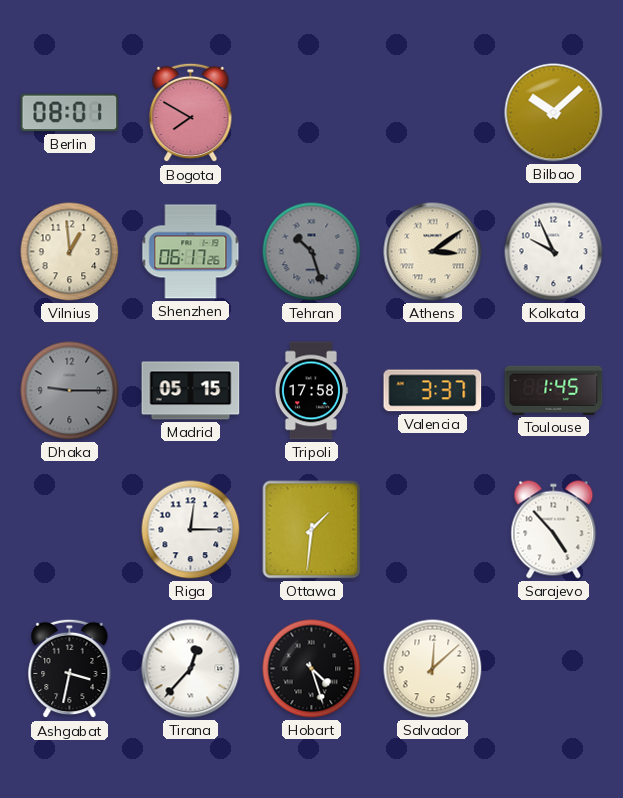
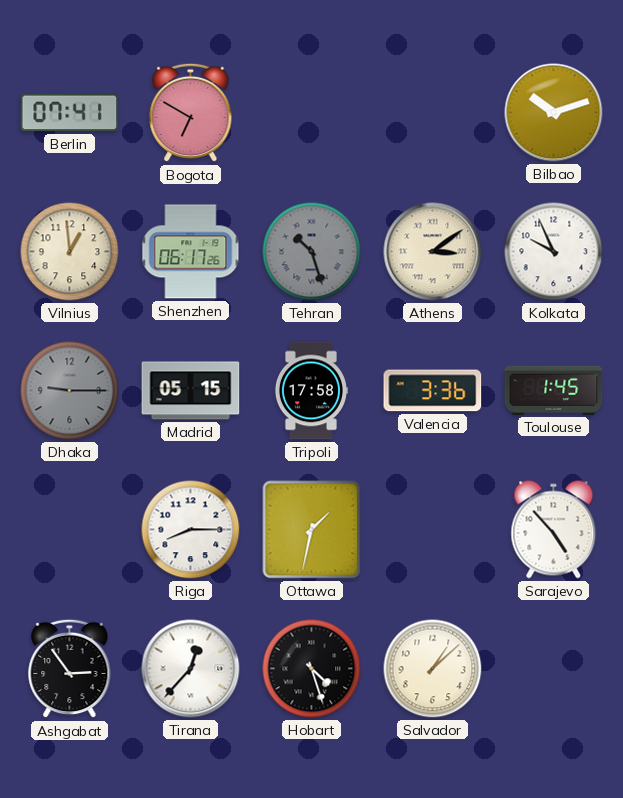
Berlin: 08:01 -> 07:41 (70, 113)
Bogota: 7:50 -> 6:50 (191, 113)
Bilbao: 10:08 -> 10:12 (554, 113)
Valencia: 3:37 -> 3:36 (433, 391)
Riga: 12:15 -> 8:15 (191, 530)
Ottawa: 1:31 -> 1:32 (312, 530)
Ashgabat: 3:32 -> 2:54 (70, 669)
Salvador: 12:08 -> 1:08 (433, 669)
